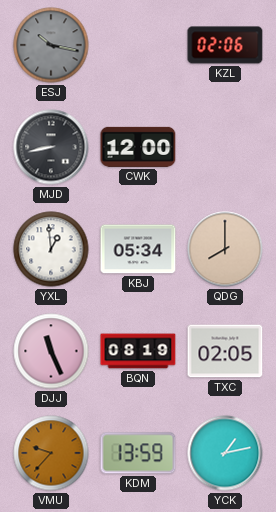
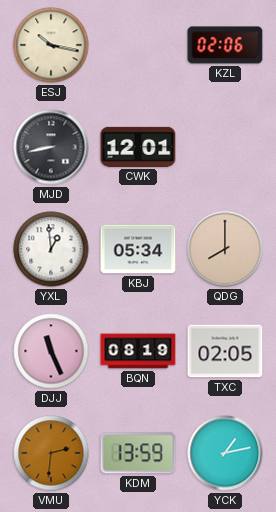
ESJ dial: grey -> cream (51, 45)
CWK: 12:00 -> 12:01 (138, 147)
VMU: 9:37 -> 2:31 (51, 453)
